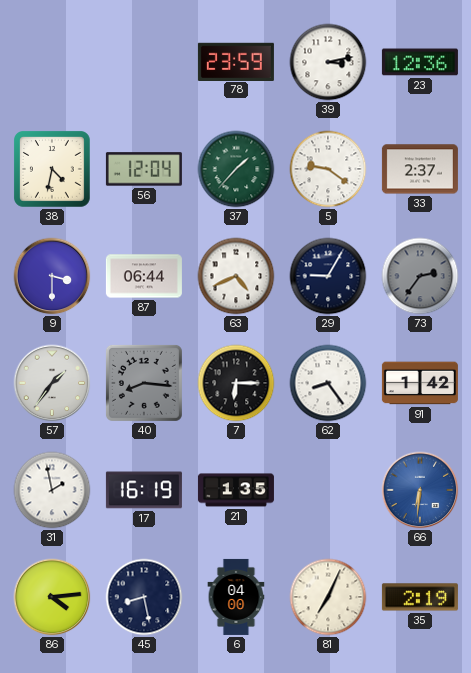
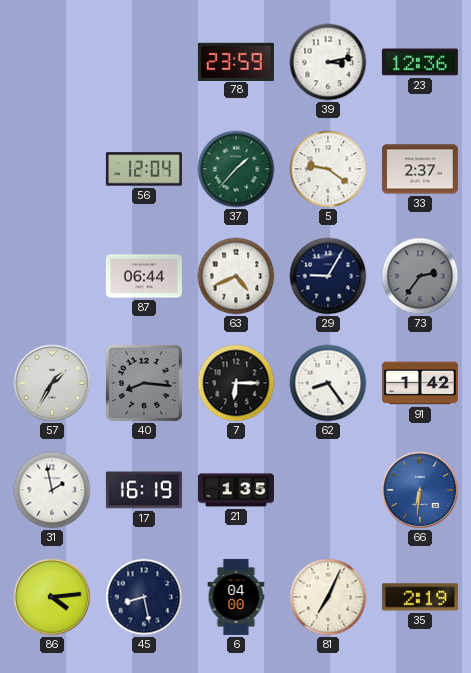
38: 4:32 -> none (53, 170)
9: 3:30 -> none (52, 276)
57: 1:36 -> 1:35 (52, 383)
